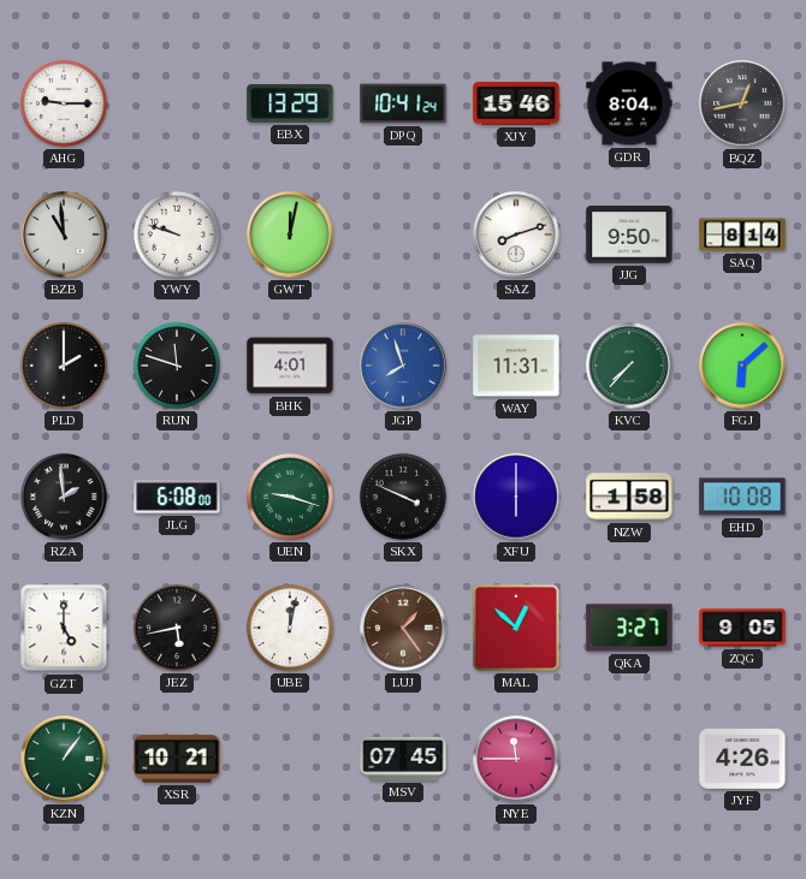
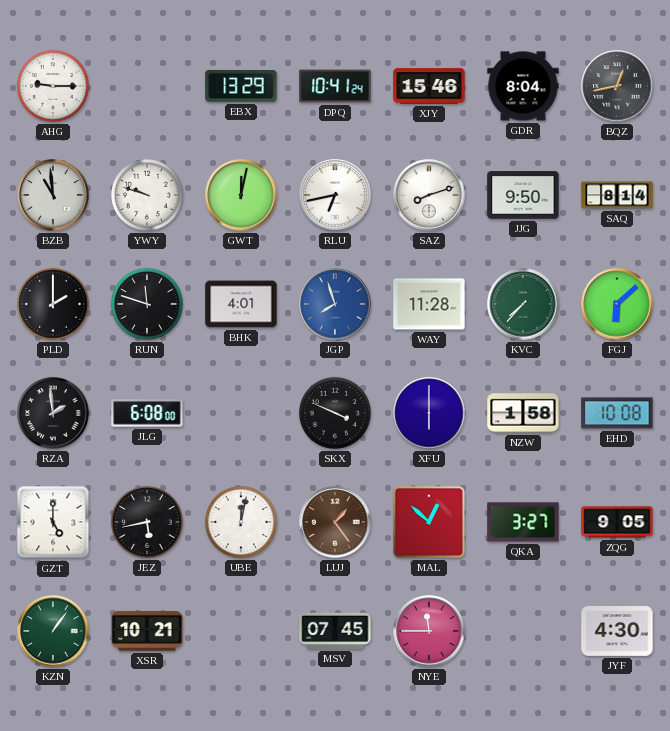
RLU: none -> 6:43 (335, 195)
WAY: 11:31 -> 11:28 (429, 304)
UEN: 9:18 -> none (290, 497)
JYF: 4:26 -> 4:30 (617, 632)
